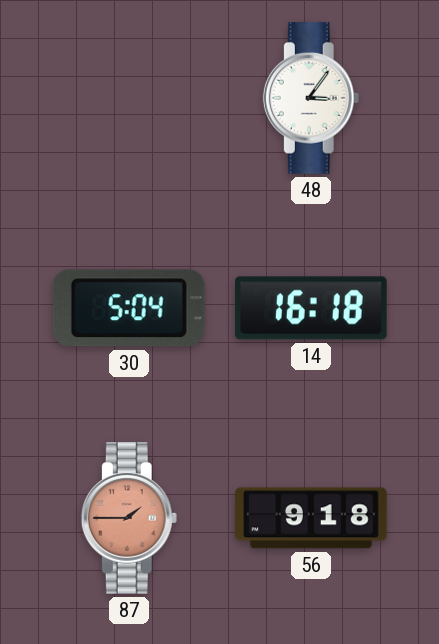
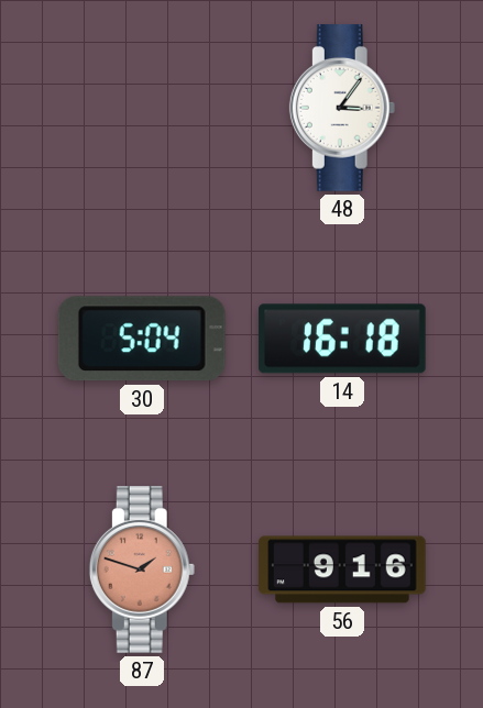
87: 1:45 -> 1:48 (142, 569)
56: 9:18 -> 9:16 (342, 569)
